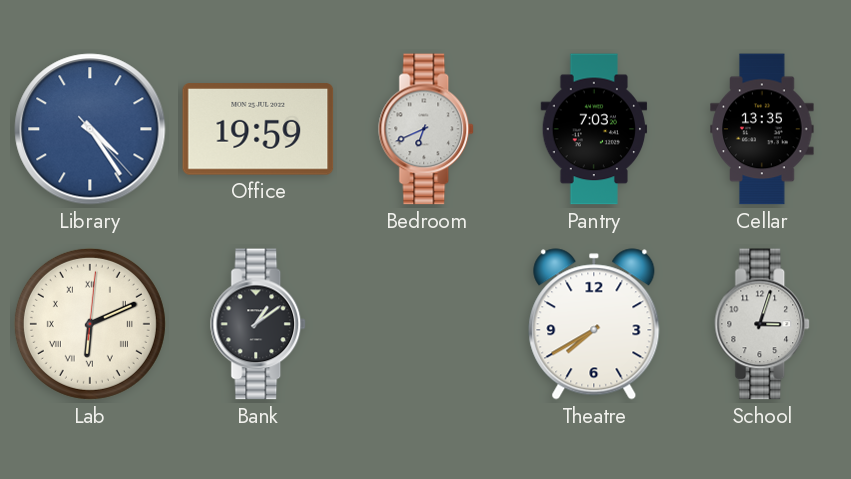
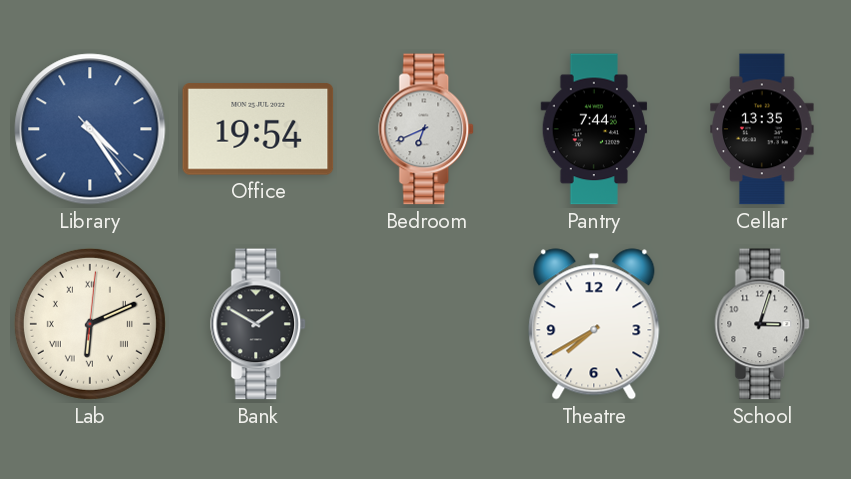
Office: 19:59 -> 19:54 (258, 129)
Pantry: 7:03 -> 7:44 (594, 129)
Bank: 1:09 -> 1:50 (259, 324)
